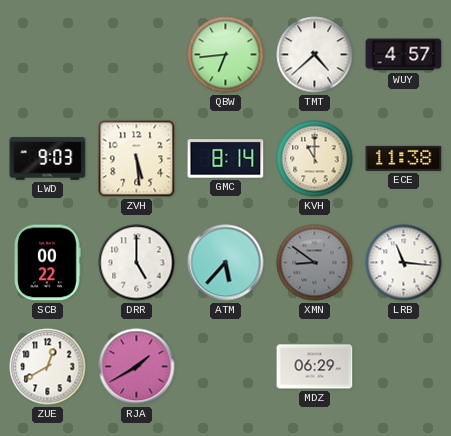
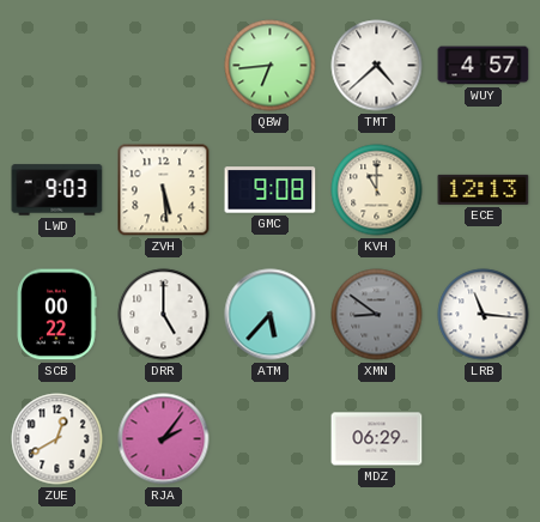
GMC: 8:14 -> 9:08 (271, 190)
ECE: 11:38 -> 12:13 (484, 189)
RJA: 1:40 -> 2:06 (164, 439)
